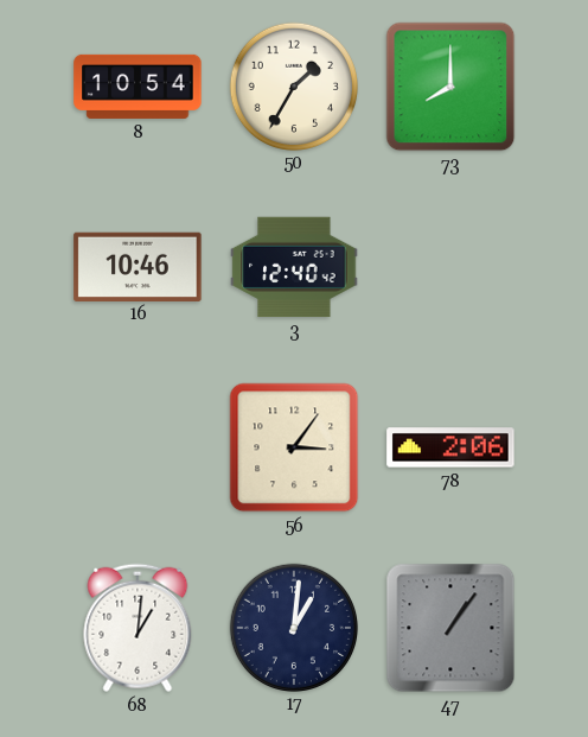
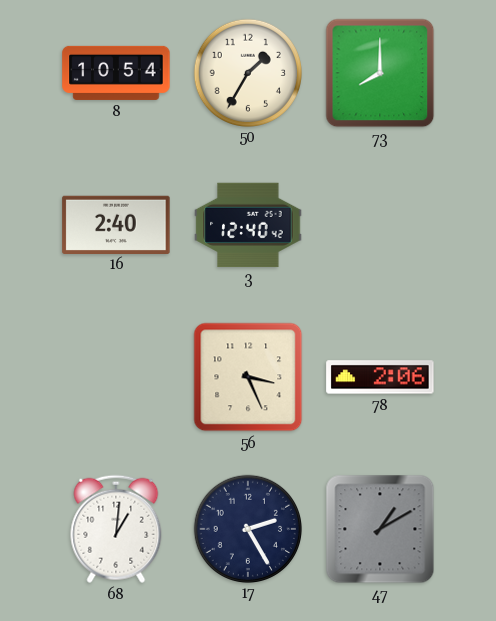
16: 10:46 -> 2:40 (116, 224)
56: 3:06 -> 3:26 (248, 377)
17: 1:01 -> 2:25 (247, 528)
47: 1:06 -> 1:10 (380, 529)
